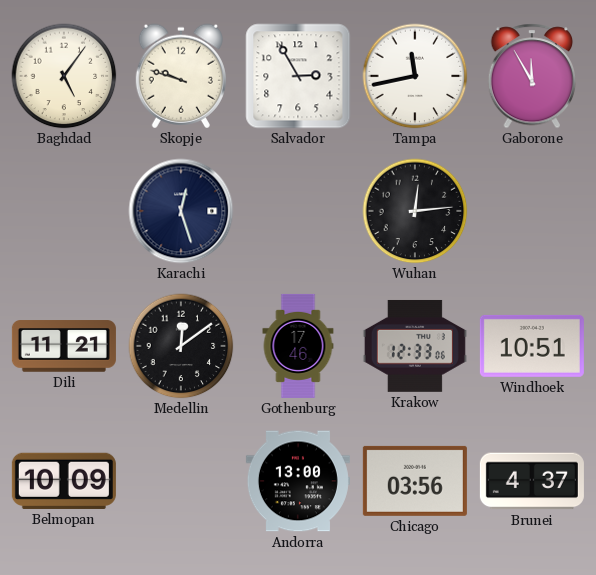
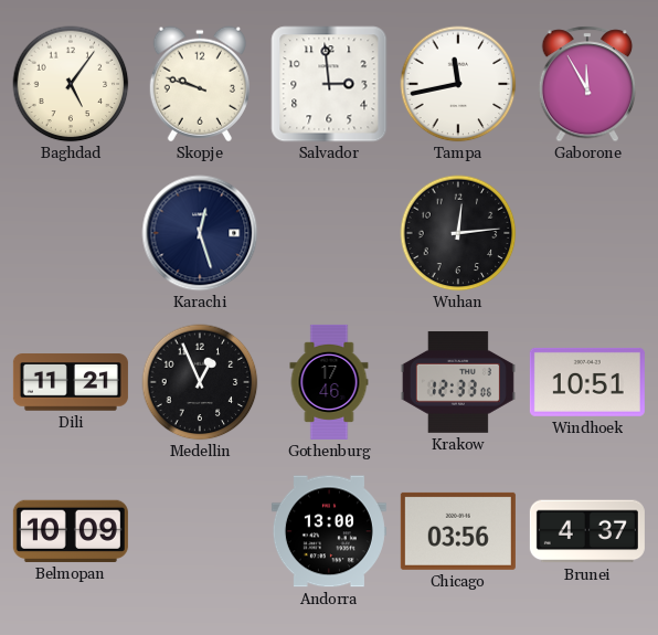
Salvador: 2:55 -> 2:59 (329, 84)
Medellin: 12:09 -> 12:56 (200, 382)
